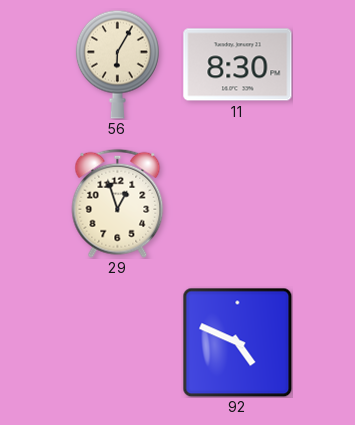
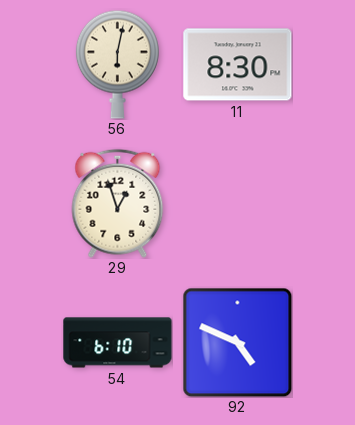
56: 6:05 -> 6:02 (117, 64)
54: none -> 6:10 (118, 343)
